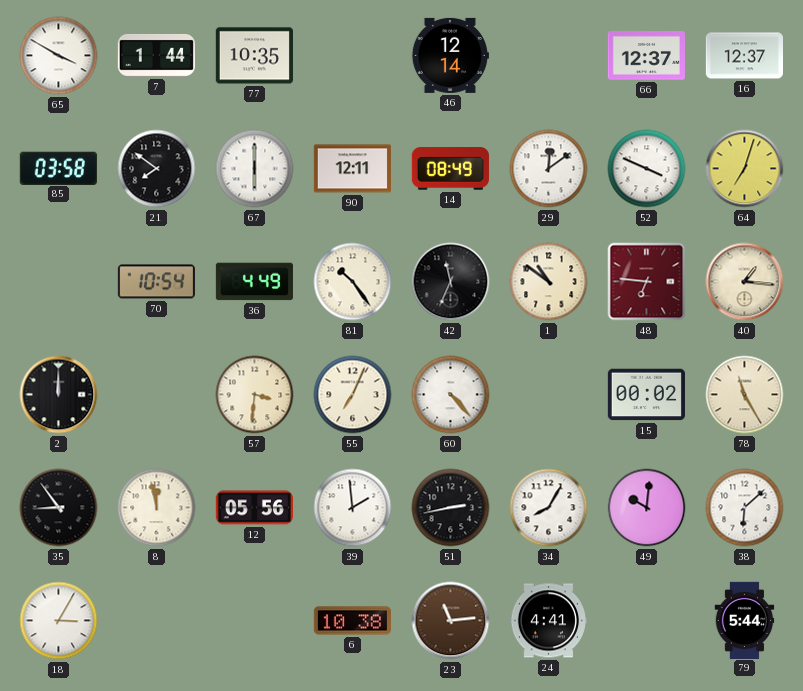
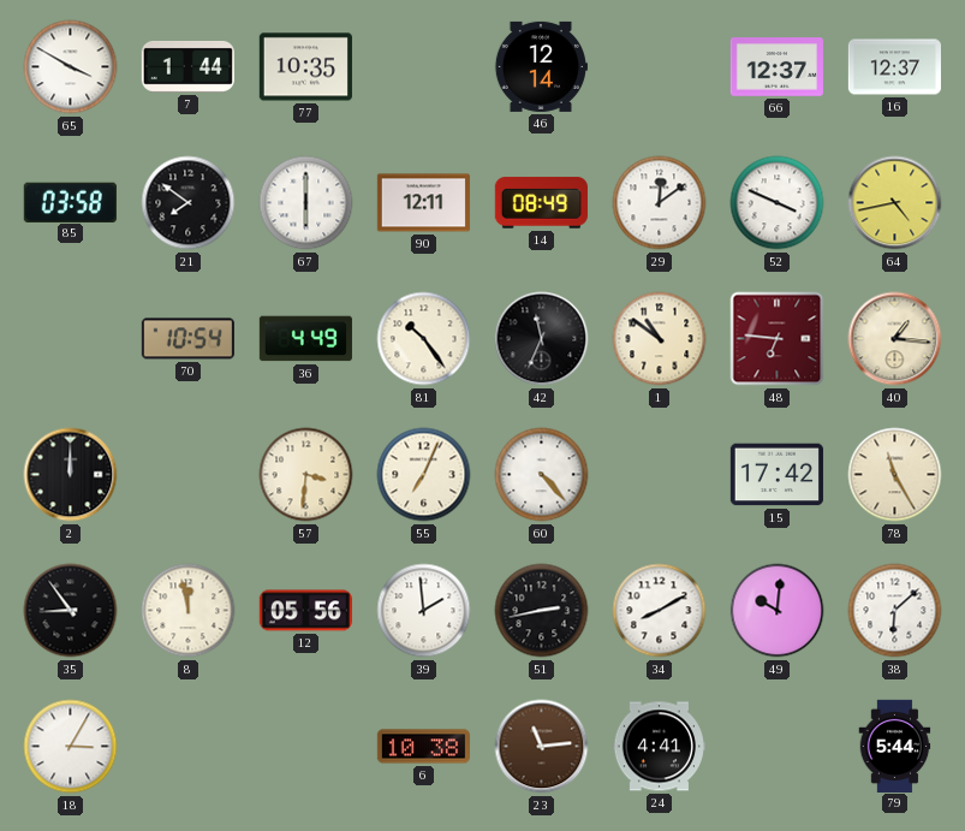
64: 7:03 -> 4:43 (895, 203)
15: 00:02 -> 17:42 (776, 475)
34: 8:05 -> 8:10 (660, 611)
